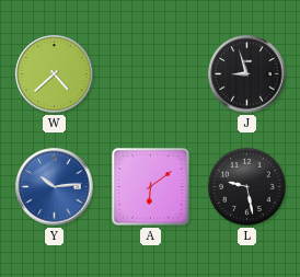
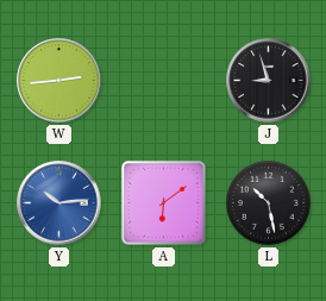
W: 4:38 -> 2:44 (59, 81)
L: 9:28 -> 10:28 (268, 202)
